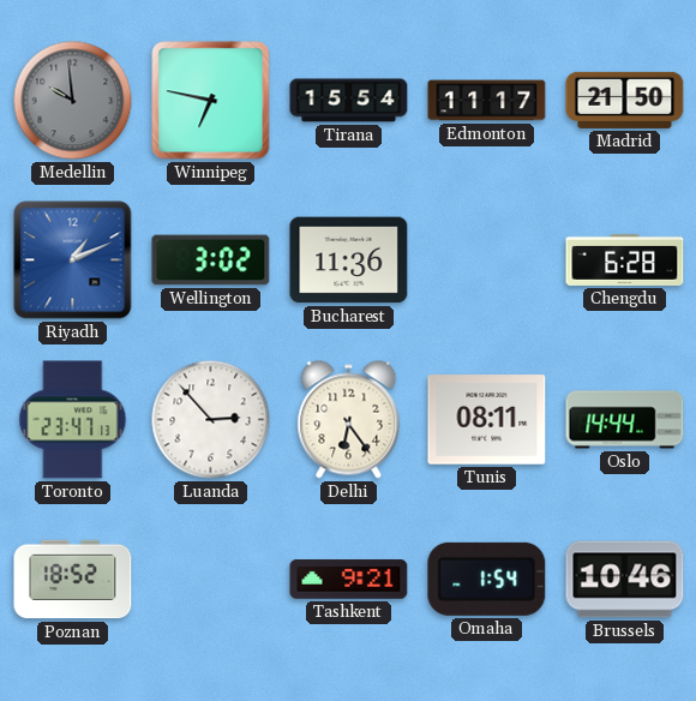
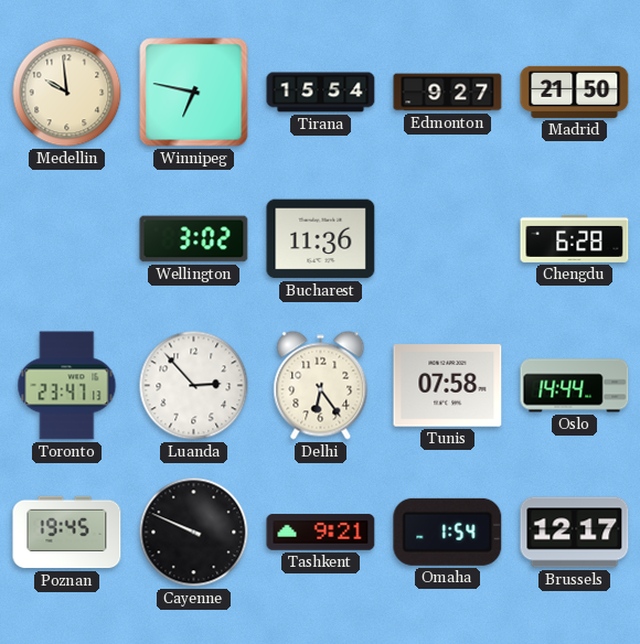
Medellin dial: grey -> cream (67, 93)
Edmonton: 11:17 -> 9:27 (448, 93)
Riyadh: 1:11 -> none (73, 260)
Tunis: 08:11 -> 07:58 (448, 386)
Poznan: 18:52 -> 19:45 (67, 533)
Cayenne: none -> 9:49 (194, 533)
Brussels: 10:46 -> 12:17 (575, 533)
